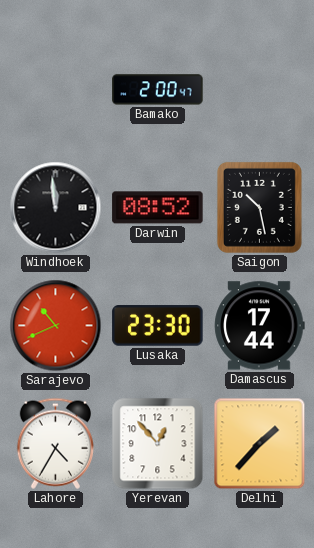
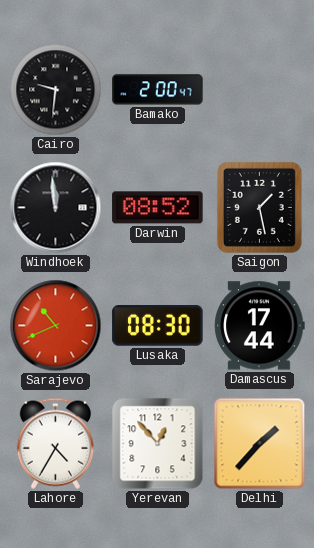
Cairo: none -> 9:31 (56, 90)
Saigon: 10:28 -> 1:28 (259, 207)
Lusaka: 23:30 -> 08:30 (158, 326)
